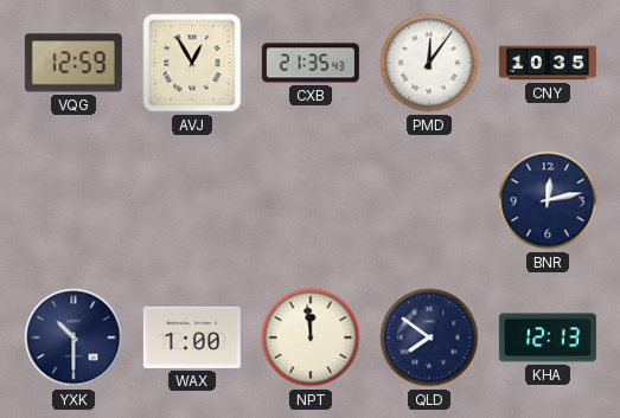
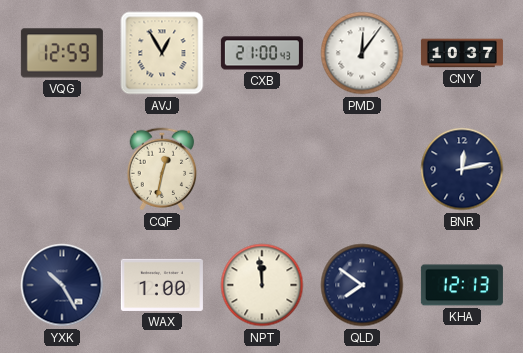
CXB: 21:35 -> 21:00 (262, 53)
CNY: 10:35 -> 10:37 (462, 53)
CQF: none -> 12:32 (162, 169)
YXK: 10:30 -> 10:25 (62, 285)
